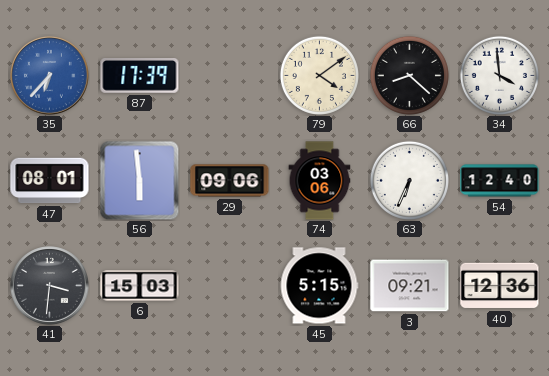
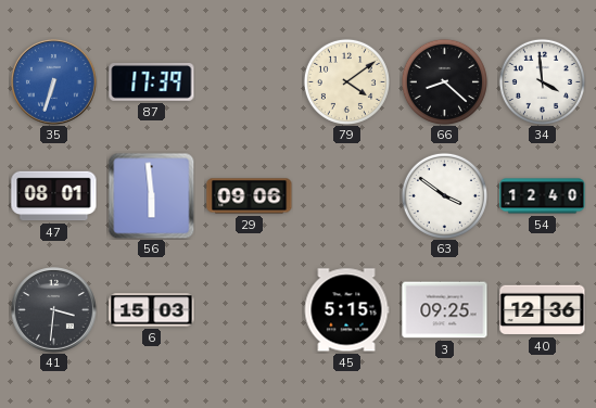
35: 6:37 -> 6:33 (54, 82)
74: 03:06 -> none (320, 181)
63: 6:34 -> 3:51 (444, 195)
3: 09:21 -> 09:25 (445, 310)
